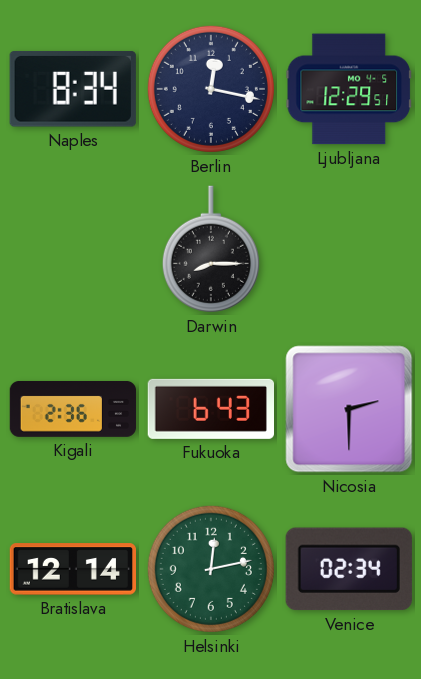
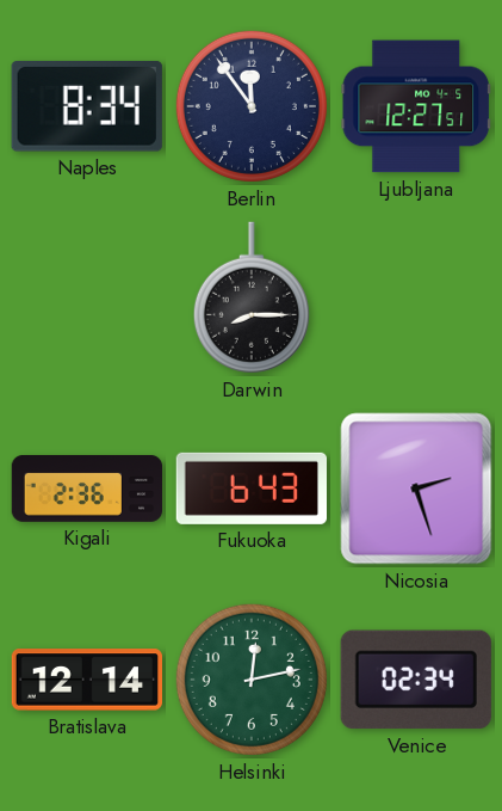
Berlin: 12:17 -> 11:54 (252, 106)
Ljubljana: 12:29 -> 12:27 (415, 106)
Nicosia: 2:30 -> 2:27 (416, 489)
